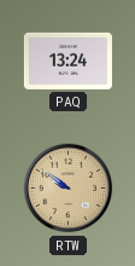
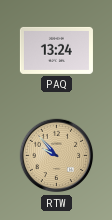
RTW: 9:51 -> 9:53 (57, 156)
